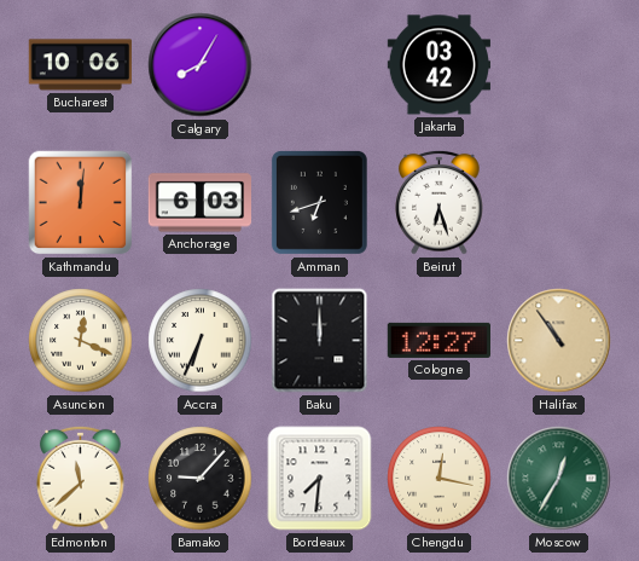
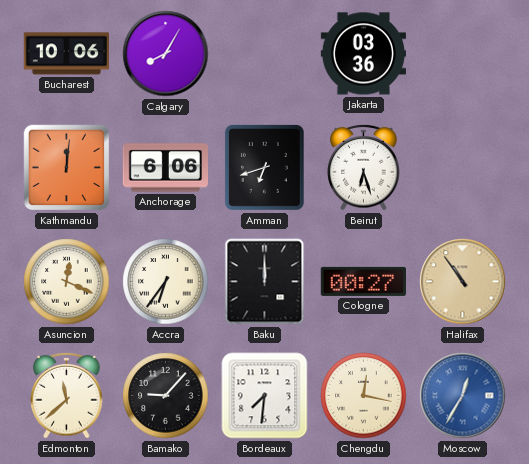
Jakarta: 03:42 -> 03:36 (363, 54)
Anchorage: 6:03 -> 6:06 (165, 168)
Accra: 6:34 -> 6:36 (166, 282)
Cologne: 12:27 -> 00:27 (363, 281)
Moscow dial: green -> blue (463, 396)
